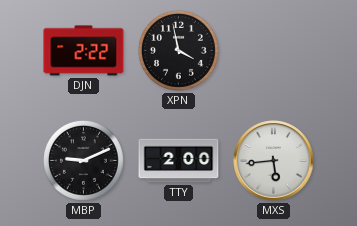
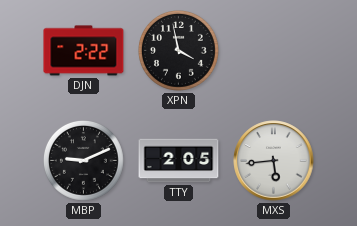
TTY: 2:00 -> 2:05 (179, 161)
